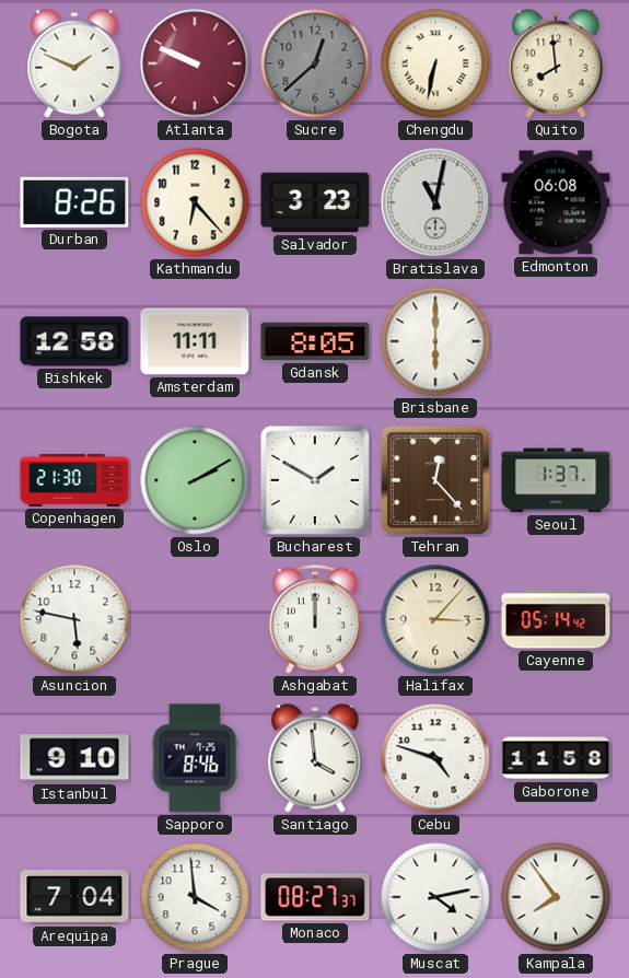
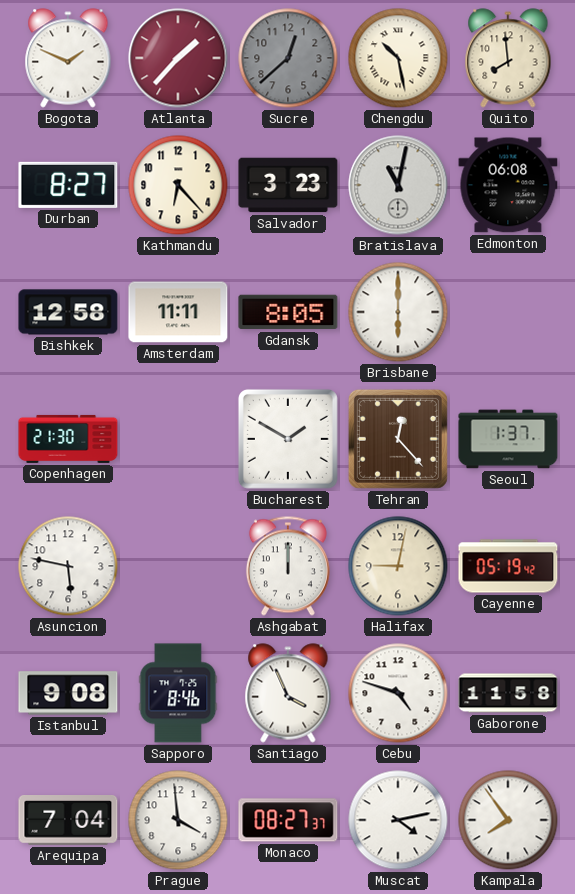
Atlanta: 9:49 -> 1:37 (178, 58)
Chengdu: 6:32 -> 10:28 (398, 58)
Durban: 8:26 -> 8:27 (68, 185)
Oslo: 2:10 -> none (195, 480)
Halifax: 3:07 -> 9:02 (398, 566)
Cayenne: 05:14 -> 05:19 (508, 566)
Istanbul: 9:10 -> 9:08 (68, 693)
Santiago: 3:59 -> 3:56 (288, 693)
